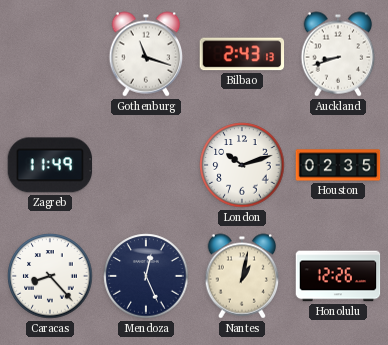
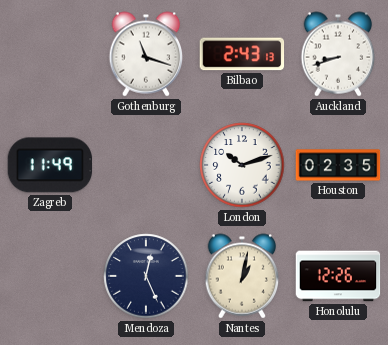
Caracas: 8:23 -> none (50, 276)
